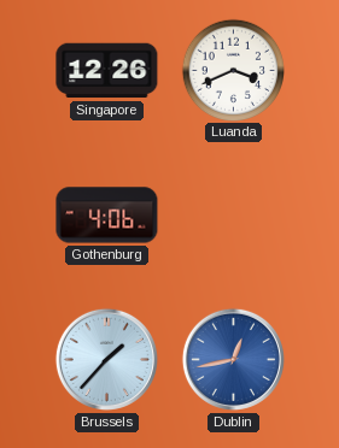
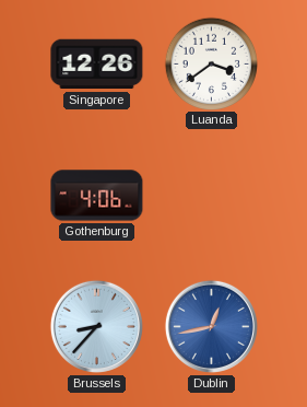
Luanda: 3:41 -> 3:39 (211, 63)
Brussels: 1:37 -> 8:37 (96, 326)
